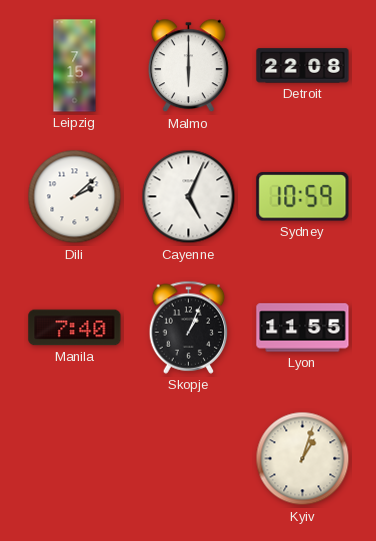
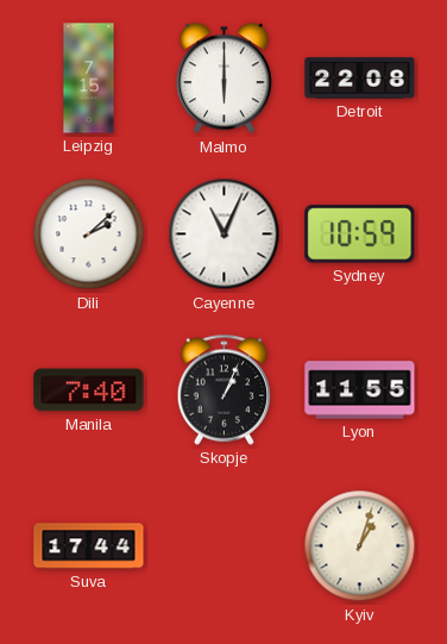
Cayenne: 5:04 -> 11:04 (225, 235)
Suva: none -> 17:44 (89, 546)
